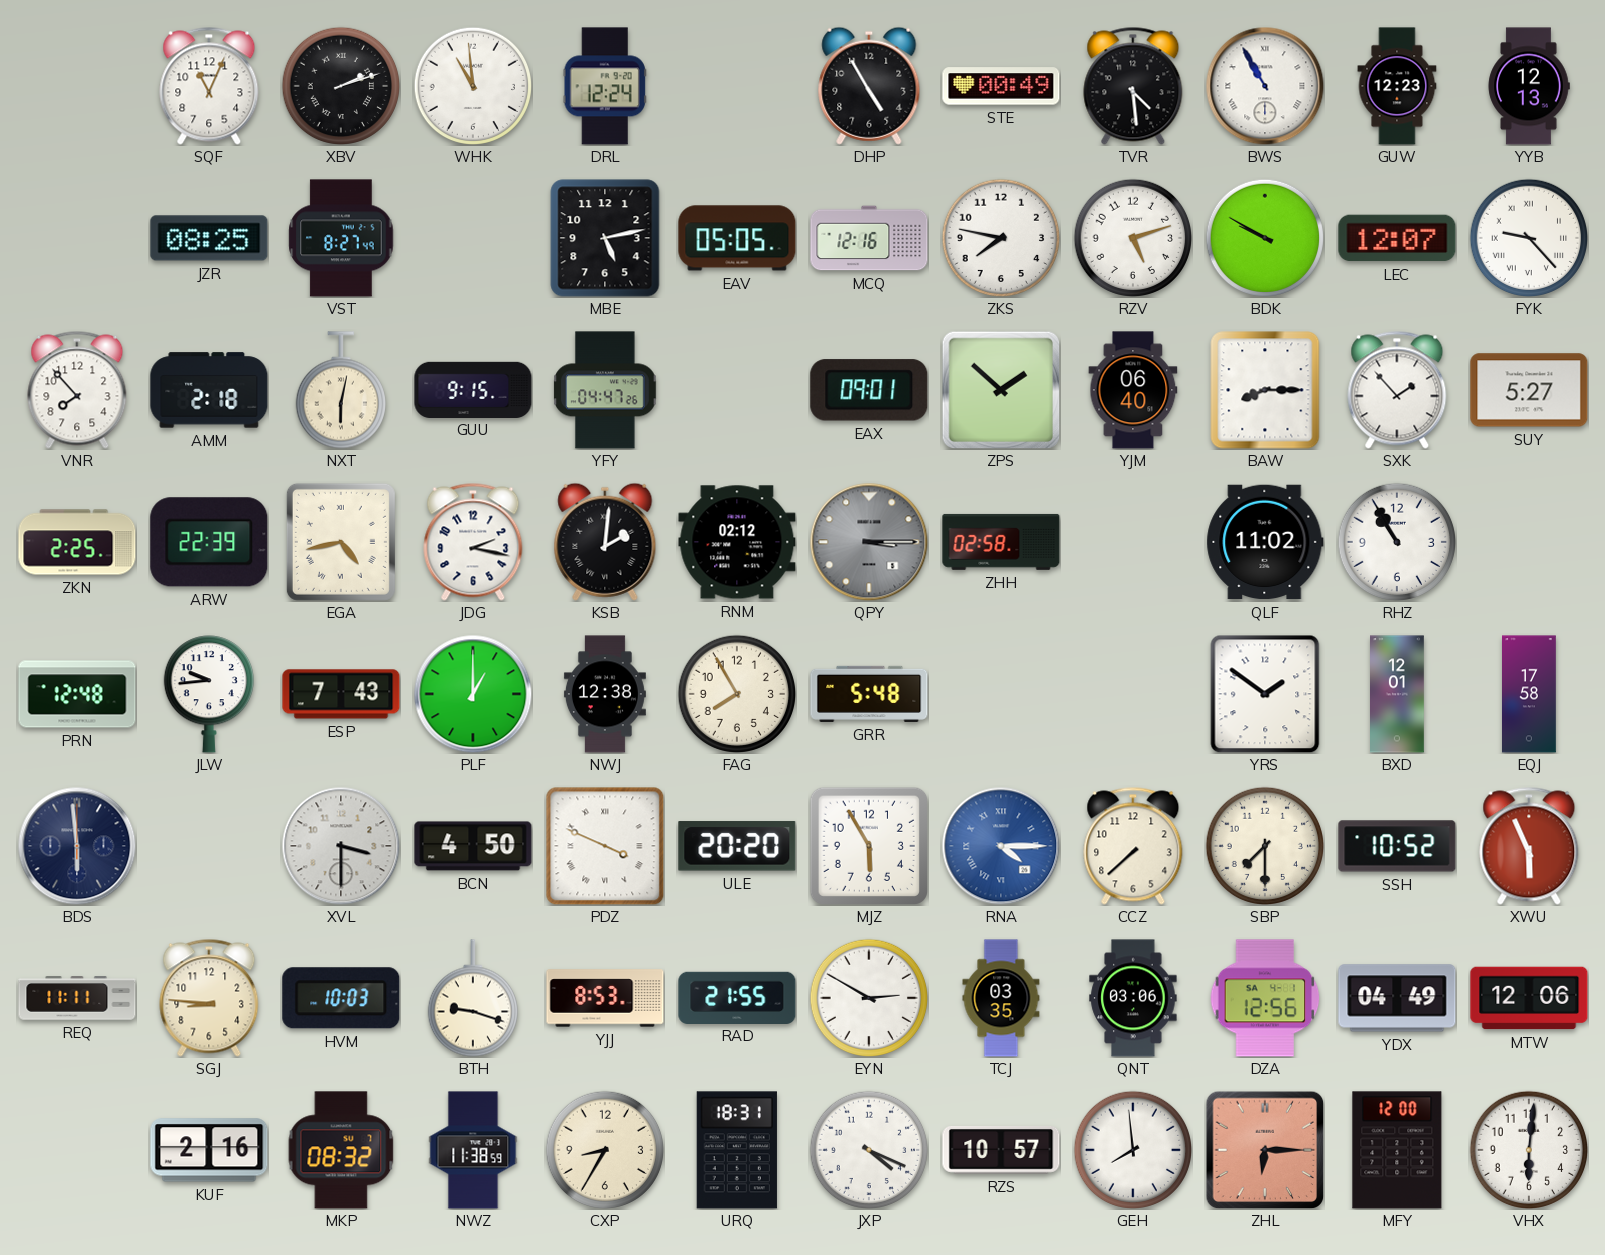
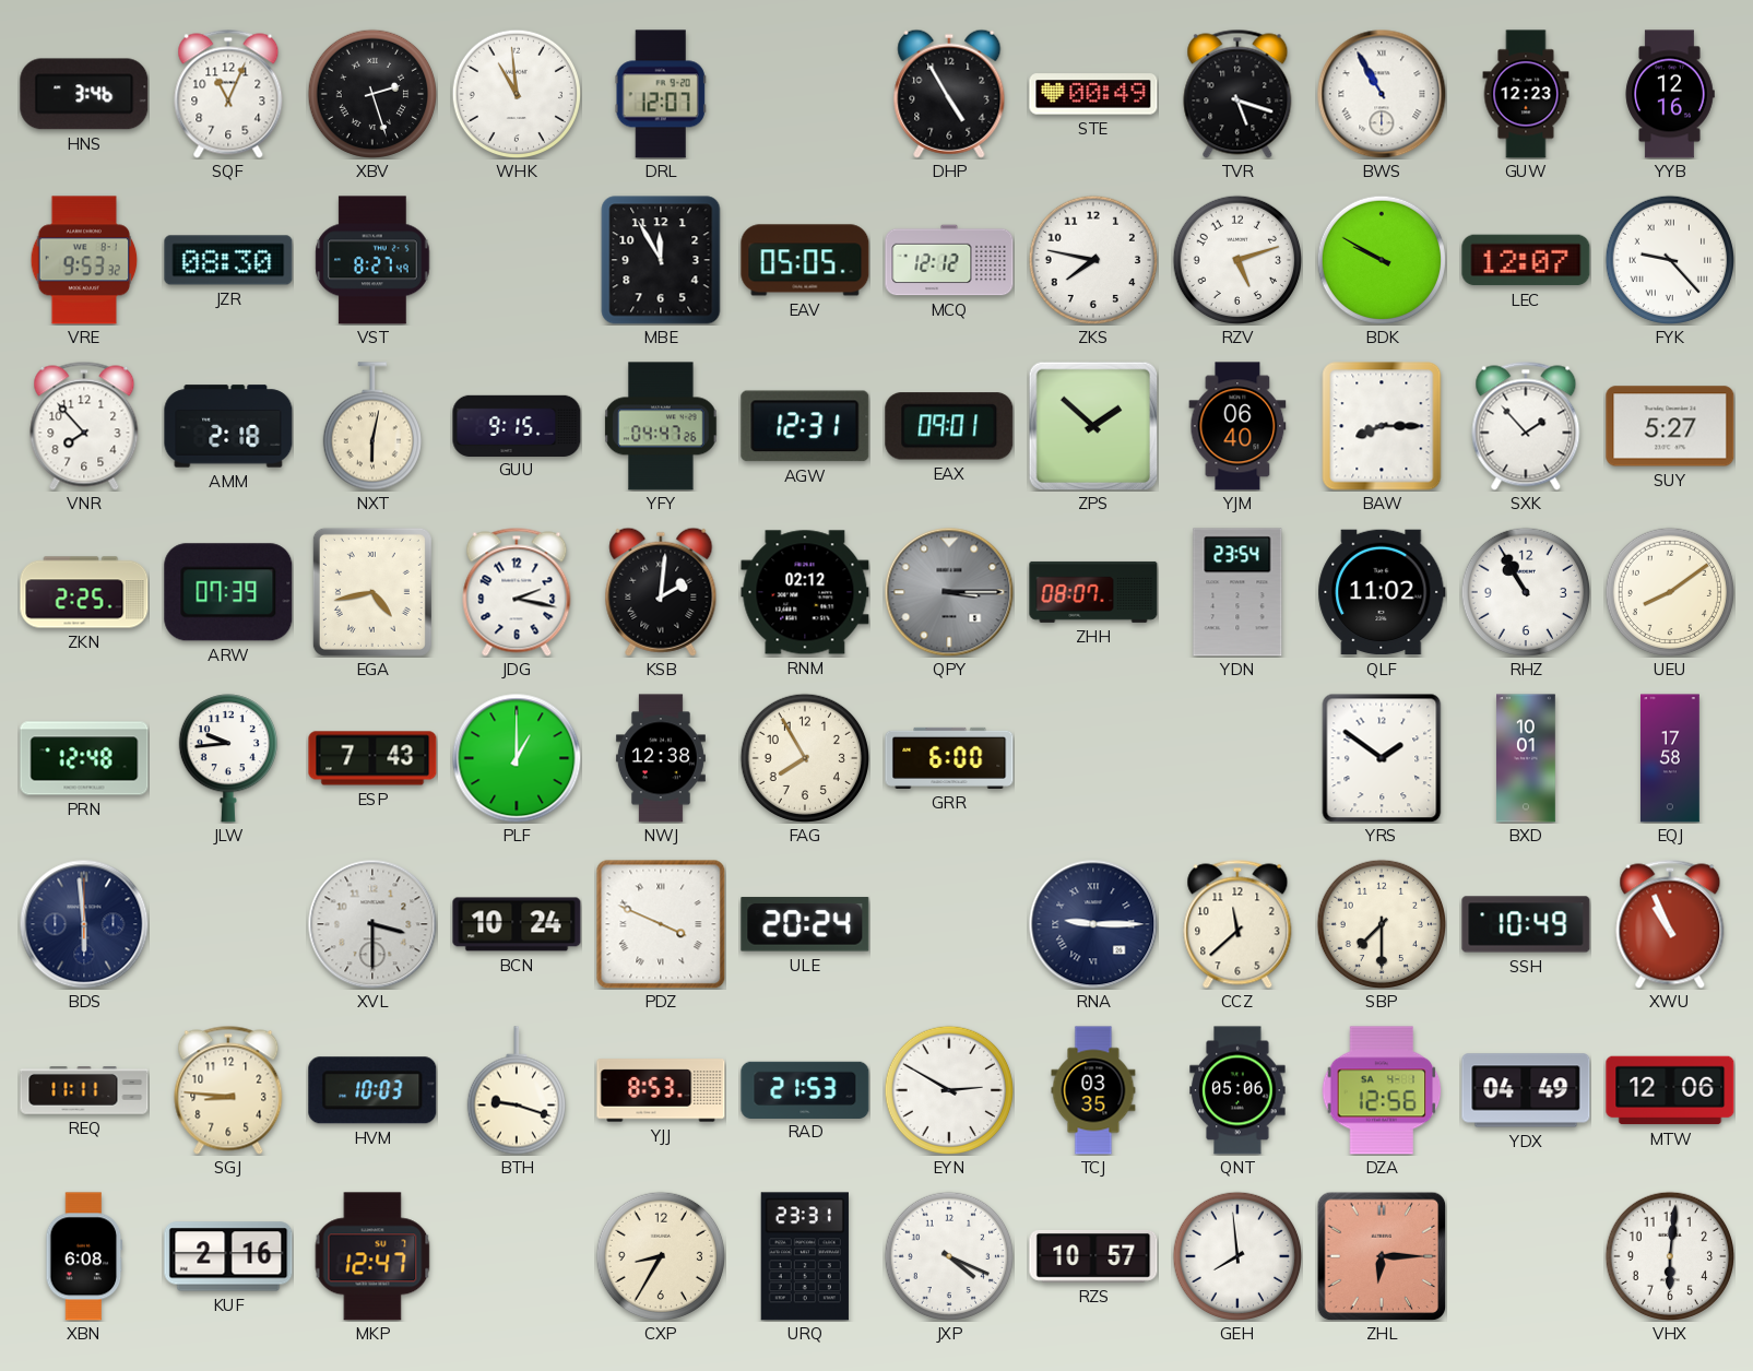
HNS: none -> 3:46 (84, 94)
XBV: 2:12 -> 2:27 (371, 93)
DRL: 12:24 -> 12:07 (661, 94)
TVR: 4:29 -> 5:18 (1237, 94)
YYB: 12:13 -> 12:16 (1670, 94)
VRE: none -> 9:53 (84, 260)
JZR: 08:25 -> 08:30 (228, 260)
MBE: 5:13 -> 11:55 (661, 260)
MCQ: 12:16 -> 12:12 (949, 260)
AGW: none -> 12:31 (805, 426)
ARW: 22:39 -> 07:39 (228, 592)
ZHH: 02:58 -> 08:07 (1093, 592)
YDN: none -> 23:54 (1237, 592)
UEU: none -> 8:09 (1669, 591)
GRR: 5:48 -> 6:00 (949, 758)
BXD: 12:01 -> 10:01 (1527, 758)
BCN: 4:50 -> 10:24 (517, 924)
ULE: 20:20 -> 20:24 (805, 924)
MJZ: 5:55 -> none (868, 845)
RNA: 4:15 -> 9:15 (1093, 924)
RNA dial: blue -> navy (1093, 924)
CCZ: 7:38 -> 11:38 (1237, 924)
SSH: 10:52 -> 10:49 (1526, 924)
XWU: 5:56 -> 10:56 (1670, 924)
RAD: 21:55 -> 21:53 (805, 1089)
QNT: 03:06 -> 05:06 (1237, 1090)
XBN: none -> 6:08 (84, 1256)
MKP: 08:32 -> 12:47 (372, 1256)
NWZ: 11:38 -> none (473, 1150)
URQ: 18:31 -> 23:31 (805, 1256)
MFY: 12:00 -> none (1397, 1150)
